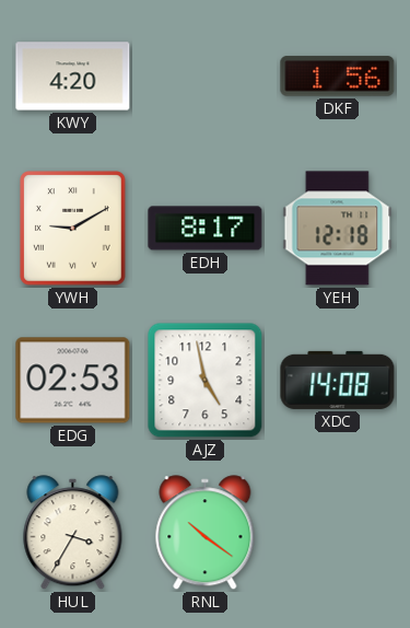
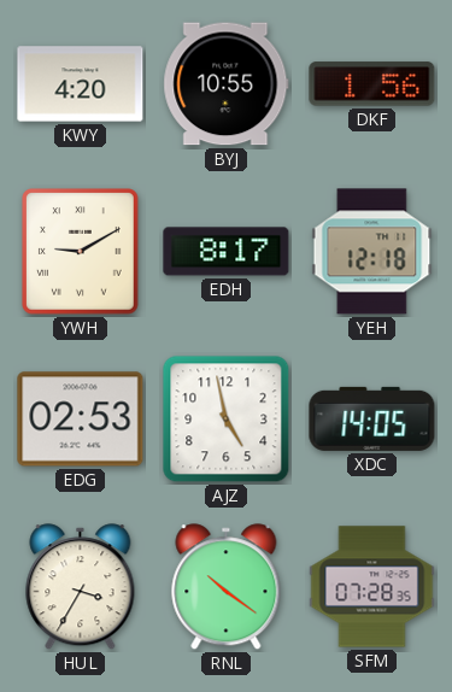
BYJ: none -> 10:55 (227, 84)
XDC: 14:08 -> 14:05 (372, 418)
SFM: none -> 07:28 (372, 587)
